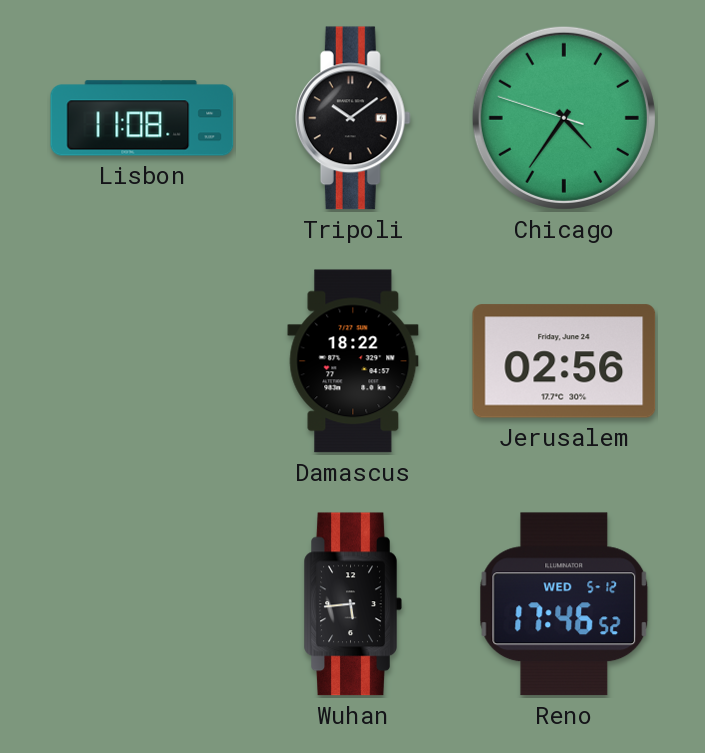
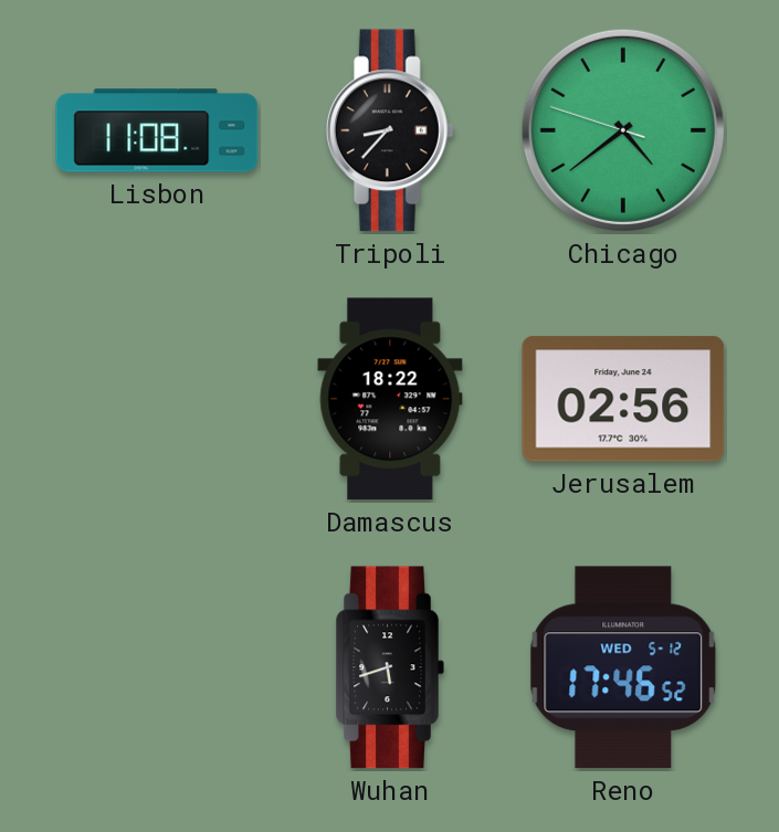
Tripoli: 10:09 -> 8:37 (390, 130)
Chicago: 4:35 -> 4:38 (623, 130)
Wuhan: 5:44 -> 5:42 (390, 667)
